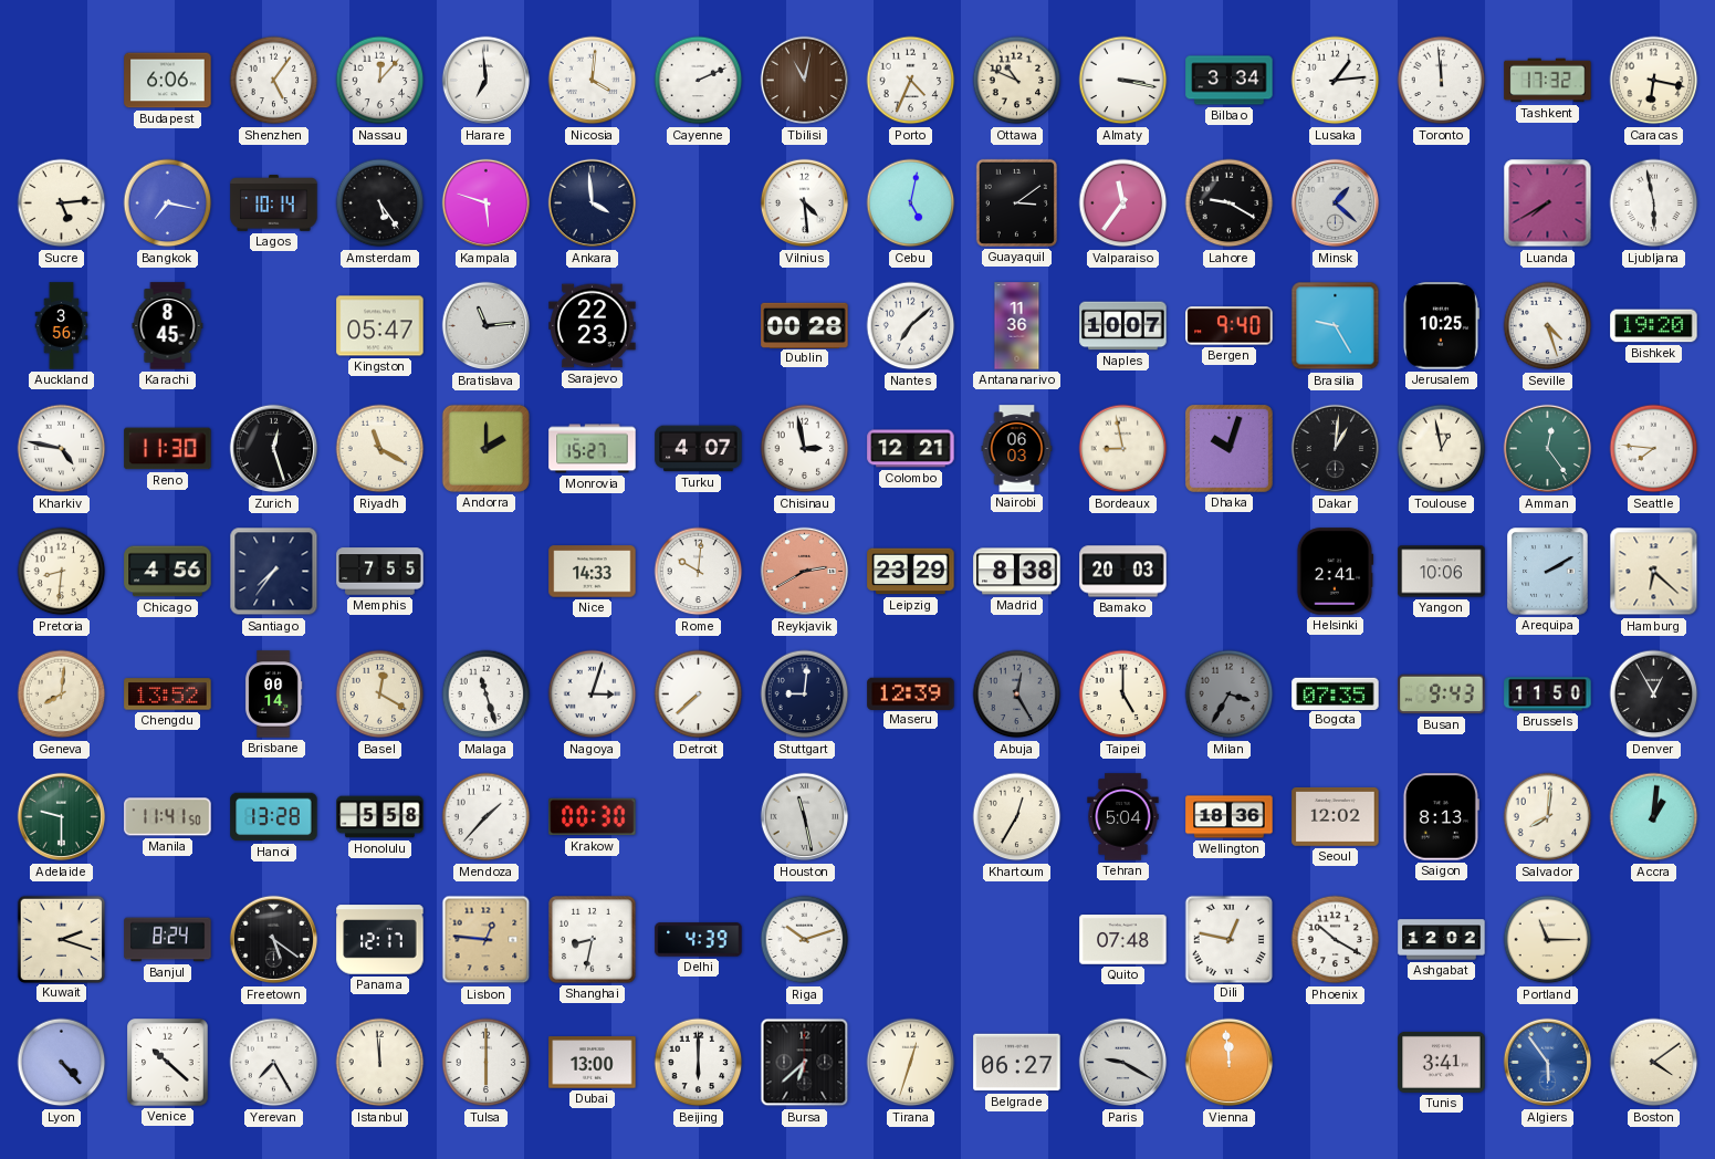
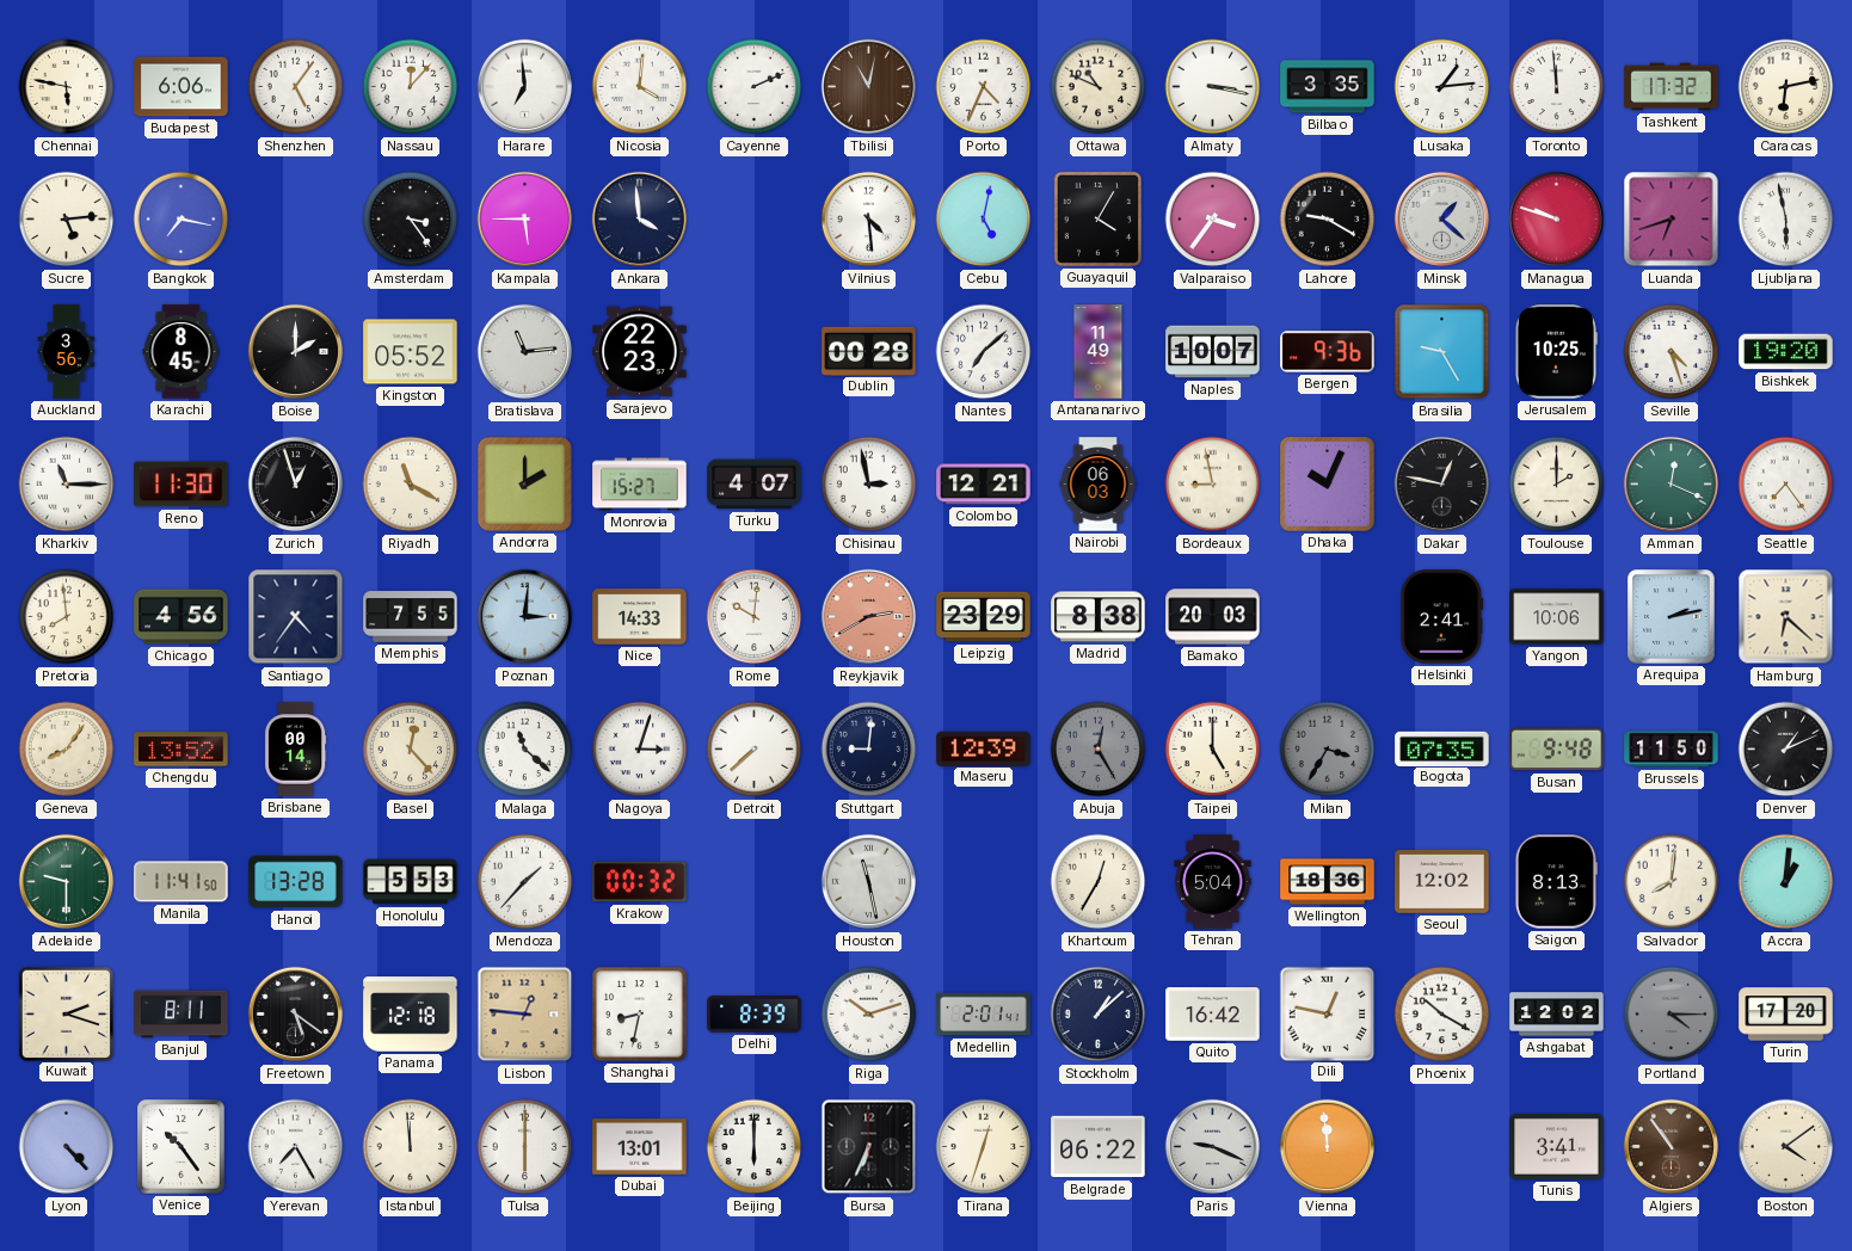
Chennai: none -> 5:47 (67, 87)
Bilbao: 3:34 -> 3:35 (1328, 87)
Caracas: 6:17 -> 6:13 (1786, 87)
Lagos: 10:14 -> none (274, 203)
Amsterdam: 5:24 -> 3:24 (411, 220)
Kampala: 5:48 -> 5:45 (525, 220)
Guayaquil: 3:09 -> 4:05 (1097, 218)
Valparaiso: 11:36 -> 3:36 (1213, 220)
Managua: none -> 9:48 (1557, 220)
Luanda: 7:40 -> 6:42 (1672, 220)
Boise: none -> 2:00 (296, 352)
Kingston: 05:47 -> 05:52 (411, 352)
Antananarivo: 11:36 -> 11:49 (1099, 352)
Bergen: 9:40 -> 9:36 (1328, 352)
Kharkiv: 4:47 -> 11:15 (67, 485)
Zurich: 12:27 -> 12:57 (296, 485)
Dhaka: 10:03 -> 10:04 (1328, 485)
Dakar: 1:01 -> 12:47 (1442, 485)
Toulouse: 12:58 -> 2:00 (1557, 485)
Amman: 12:24 -> 12:19 (1672, 485)
Seattle: 7:46 -> 7:24 (1786, 485)
Pretoria: 8:31 -> 7:59 (67, 617)
Santiago: 7:36 -> 4:36 (296, 617)
Poznan: none -> 3:01 (525, 617)
Arequipa: 2:10 -> 2:13 (1672, 617)
Geneva: 8:01 -> 8:06 (67, 750)
Basel: 12:20 -> 12:23 (411, 750)
Malaga: 11:27 -> 11:22 (525, 750)
Busan: 9:43 -> 9:48 (1557, 750)
Denver: 12:55 -> 1:11 (1786, 750)
Honolulu: 5:58 -> 5:53 (411, 882)
Krakow: 00:30 -> 00:32 (640, 882)
Banjul: 8:24 -> 8:11 (181, 1015)
Panama: 12:17 -> 12:18 (411, 1015)
Delhi: 4:39 -> 8:39 (755, 1015)
Medellin: none -> 2:01 (984, 1015)
Stockholm: none -> 1:08 (1099, 1015)
Quito: 07:48 -> 16:42 (1213, 1015)
Portland: 11:15 -> 4:15 (1672, 1015)
Portland dial: cream -> grey (1672, 1015)
Turin: none -> 17:20 (1786, 1015)
Venice: 10:22 -> 10:24 (181, 1147)
Dubai: 13:00 -> 13:01 (640, 1147)
Bursa: 6:38 -> 6:34 (869, 1147)
Belgrade: 06:27 -> 06:22 (1099, 1147)
Paris: 9:20 -> 9:19 (1213, 1147)
Algiers: 5:54 -> 10:54 (1672, 1147)
Algiers dial: blue -> brown (1672, 1147)
